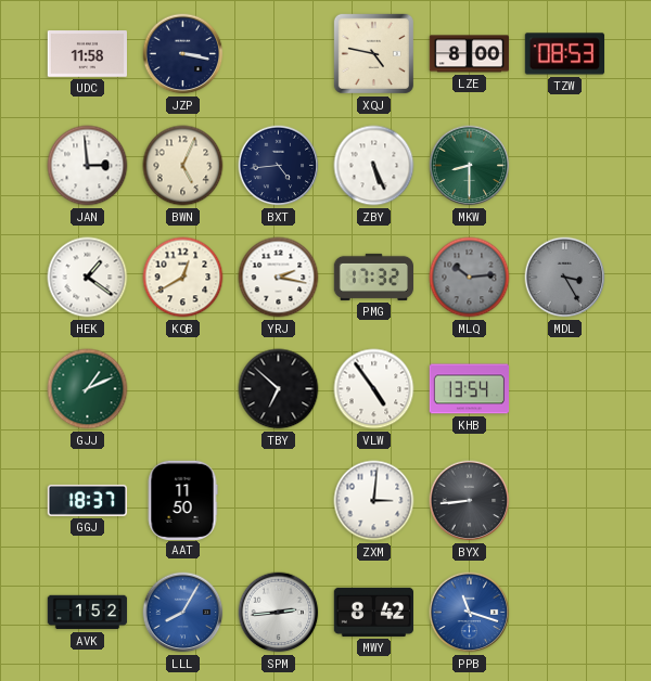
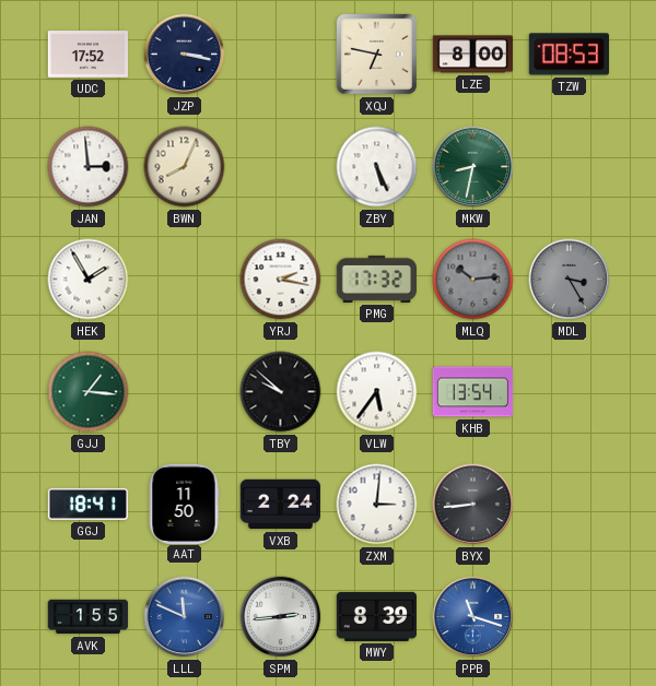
UDC: 11:58 -> 17:52 (87, 55)
XQJ: 4:47 -> 6:47 (376, 54)
BWN: 5:04 -> 8:04 (185, 167)
BXT: 4:44 -> none (279, 166)
MKW: 8:30 -> 8:32 (473, 167)
HEK: 1:21 -> 1:55 (89, 280)
KQB: 12:40 -> none (183, 278)
GJJ: 1:11 -> 1:16 (89, 392)
TBY: 6:52 -> 9:52 (281, 392)
VLW: 4:54 -> 5:36 (377, 392)
GGJ: 18:37 -> 18:41 (89, 504)
VXB: none -> 2:24 (280, 505)
AVK: 1:52 -> 1:55 (89, 617)
LLL: 8:05 -> 11:49 (185, 617)
MWY: 8:42 -> 8:39 (376, 616)
